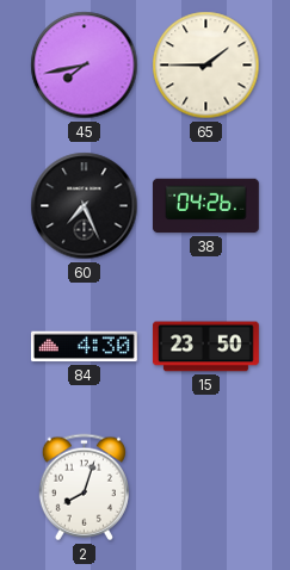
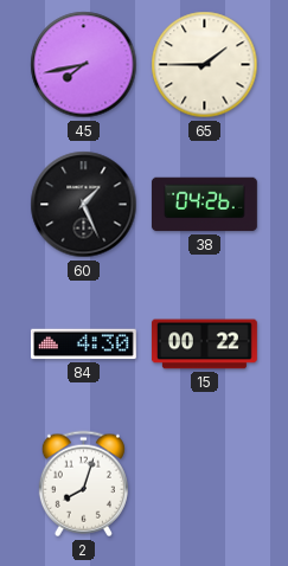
60: 7:26 -> 1:26 (84, 205)
15: 23:50 -> 00:22 (204, 345)
